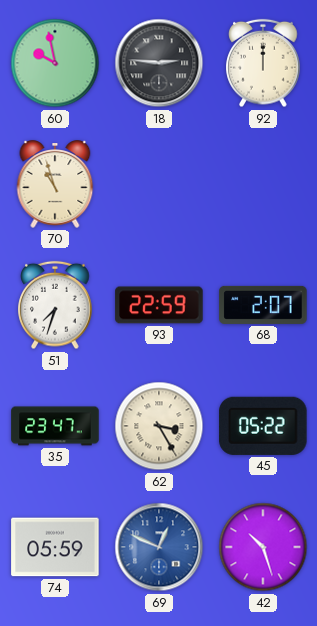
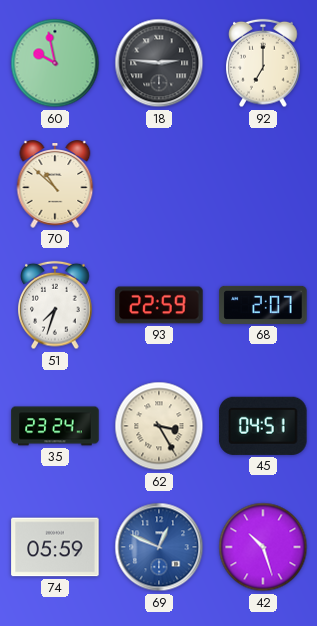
92: 12:00 -> 7:00 (263, 63)
70: 10:57 -> 10:52 (55, 184)
35: 23:47 -> 23:24 (55, 426)
45: 05:22 -> 04:51 (263, 426)
